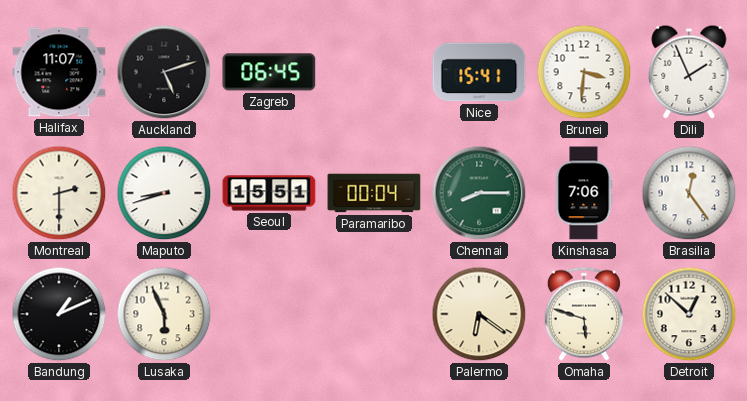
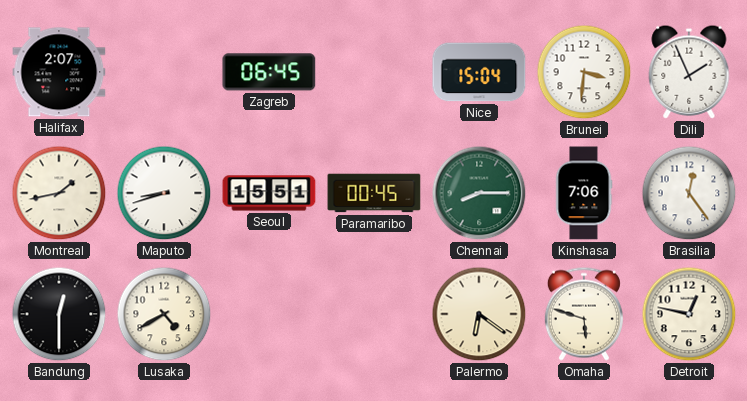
Halifax: 11:07 -> 2:07 (59, 72)
Auckland: 5:12 -> none (164, 72)
Nice: 15:41 -> 15:04 (479, 72)
Montreal: 2:30 -> 1:43 (59, 193)
Paramaribo: 00:04 -> 00:45 (374, 193)
Bandung: 1:11 -> 12:30 (59, 314)
Lusaka: 5:56 -> 4:40 (164, 314)
Detroit: 12:52 -> 12:47 (689, 314)
